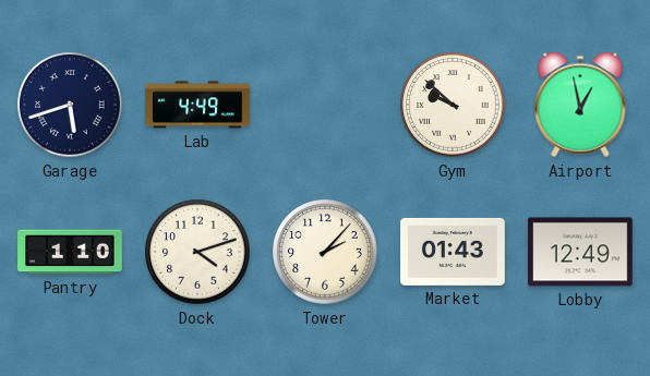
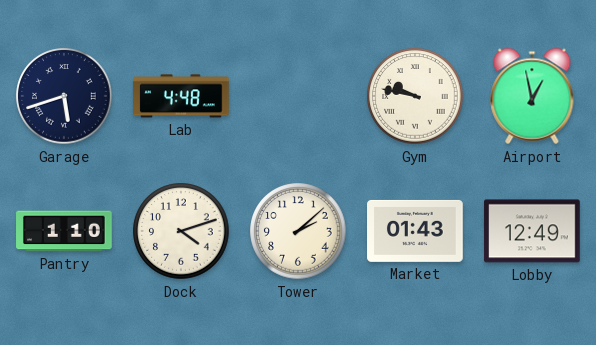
Lab: 4:49 -> 4:48 (181, 96)
Gym: 9:52 -> 9:47 (415, 96)
Tower: 2:07 -> 2:08 (298, 231)
